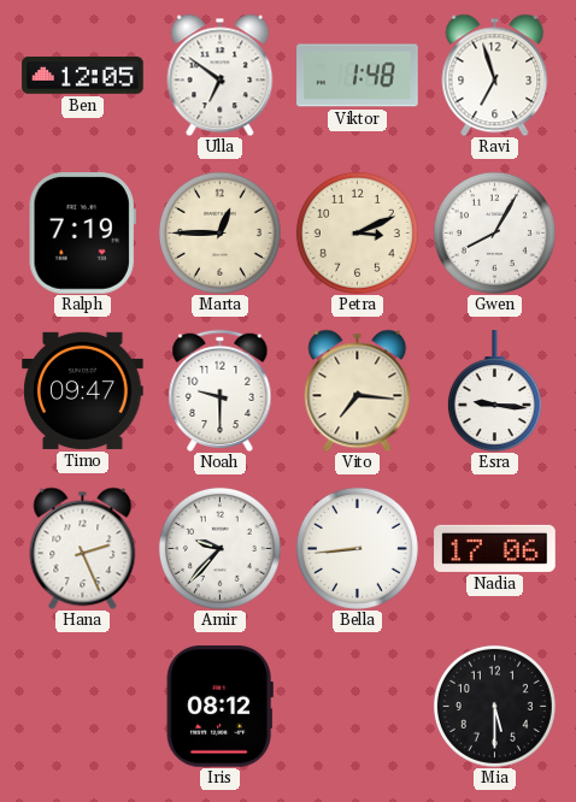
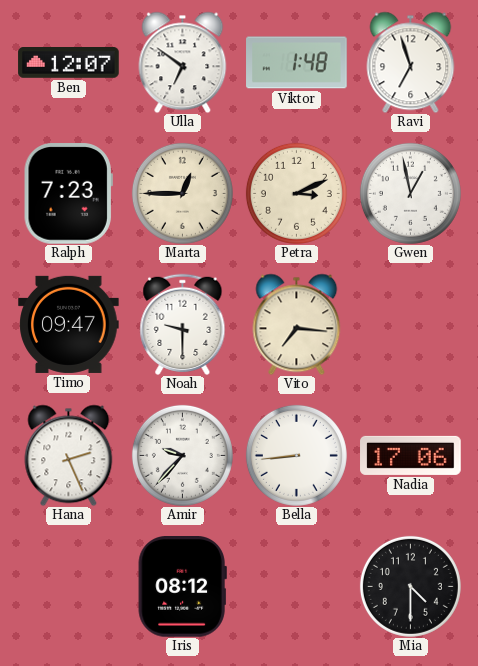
Ben: 12:05 -> 12:07 (69, 63)
Ralph: 7:19 -> 7:23 (68, 194)
Gwen: 8:05 -> 12:58 (410, 193)
Esra: 9:16 -> none (494, 390)
Mia: 5:30 -> 4:30 (410, 586)
